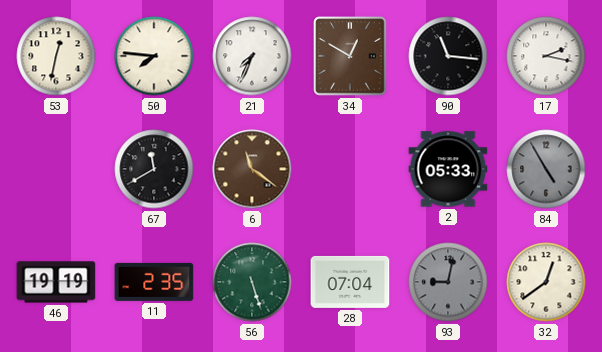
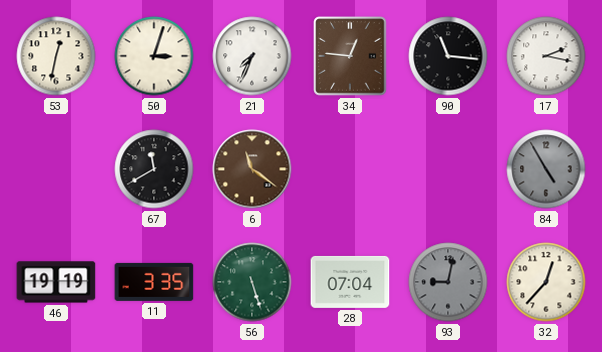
50: 7:46 -> 3:03 (154, 56)
34: 12:50 -> 12:46 (350, 56)
2: 05:33 -> none (448, 169)
11: 2:35 -> 3:35 (154, 282)
32: 12:39 -> 12:37 (546, 282)
